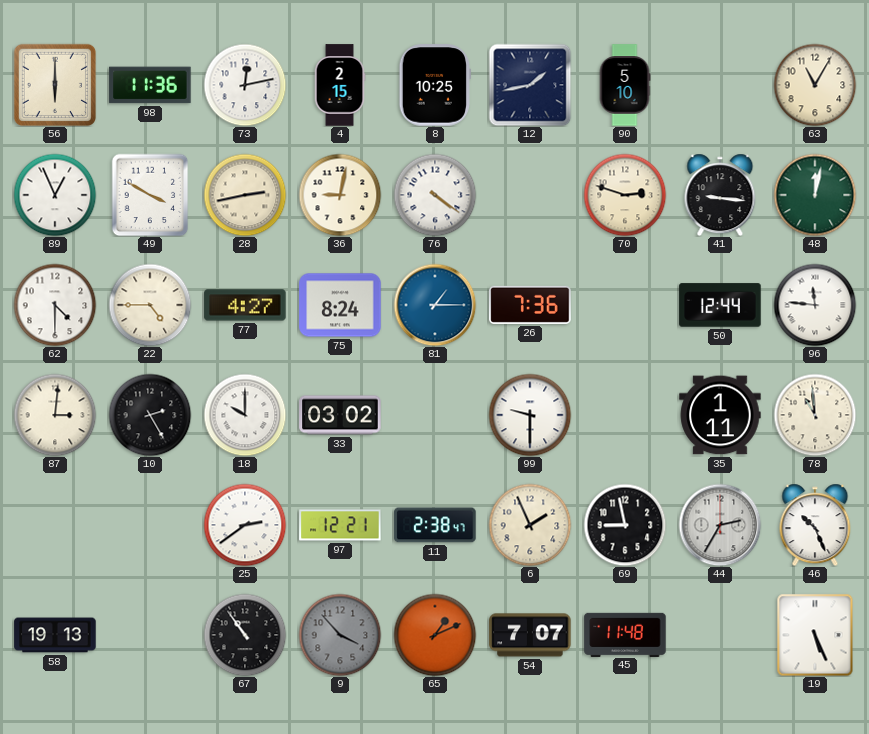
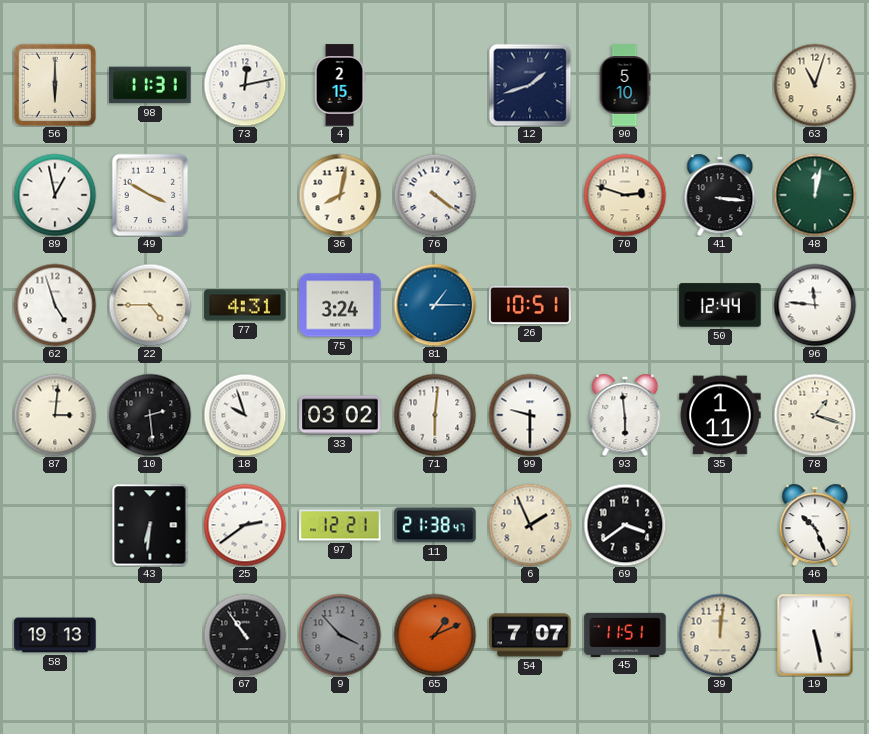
98: 11:36 -> 11:31 (150, 85)
8: 10:25 -> none (434, 85)
12: 1:43 -> 1:42 (530, 85)
63: 11:05 -> 11:03 (815, 85)
89: 12:56 -> 12:58 (55, 195)
28: 2:43 -> none (245, 195)
36: 9:02 -> 8:02 (340, 195)
41: 9:16 -> 3:16 (720, 195)
62: 4:30 -> 4:57 (55, 305)
77: 4:27 -> 4:31 (245, 305)
75: 8:24 -> 3:24 (340, 305)
26: 7:36 -> 10:51 (530, 305)
10: 2:25 -> 2:29 (150, 415)
18: 10:00 -> 9:57 (245, 415)
71: none -> 6:01 (435, 415)
93: none -> 5:59 (625, 415)
78: 10:59 -> 1:18 (815, 415)
43: none -> 6:31 (150, 525)
11: 2:38 -> 21:38 (435, 525)
69: 8:58 -> 3:39 (625, 525)
44: 2:35 -> none (720, 525)
45: 11:48 -> 11:51 (625, 634)
39: none -> 12:01 (720, 635)
19: 5:26 -> 5:28 (815, 635)
